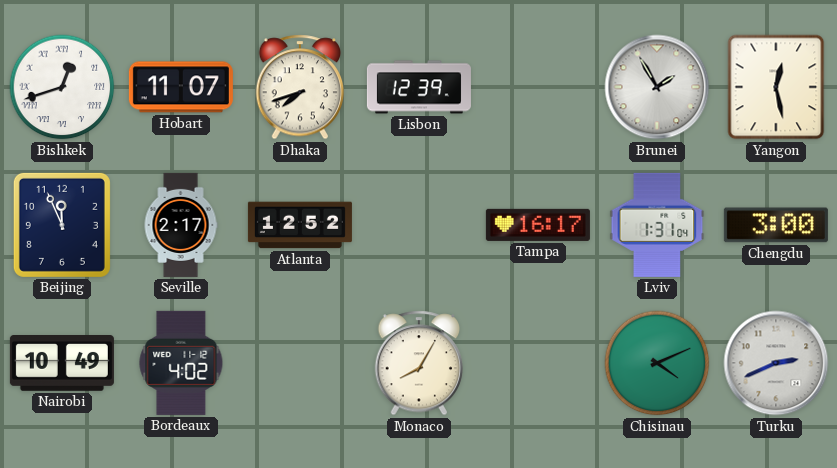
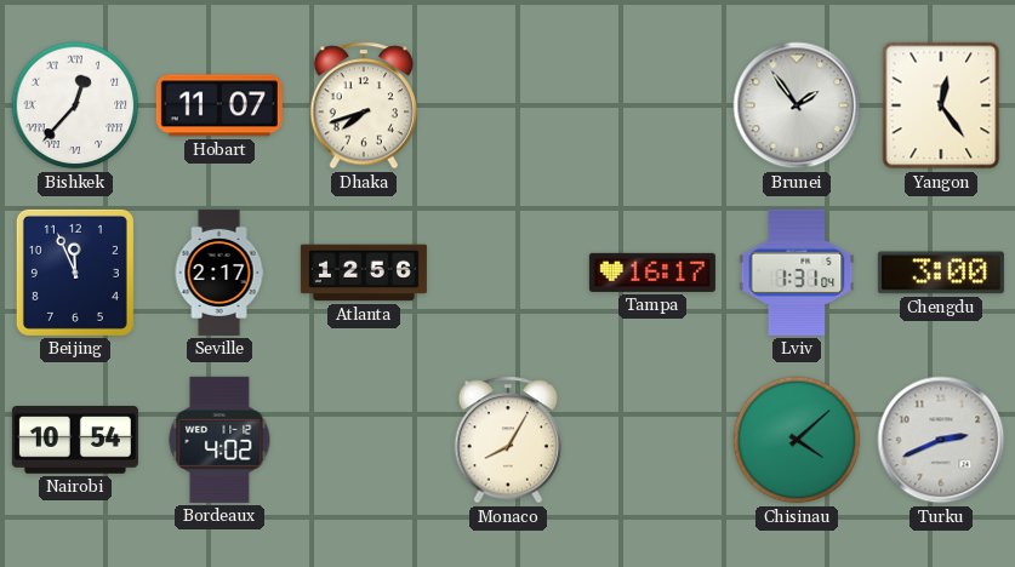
Bishkek: 12:42 -> 12:37 (75, 105)
Lisbon: 12:39 -> none (419, 87)
Brunei: 1:55 -> 1:54 (797, 105)
Yangon: 12:28 -> 12:24 (941, 105)
Atlanta: 12:52 -> 12:56 (364, 273)
Nairobi: 10:49 -> 10:54 (75, 441)
Chisinau: 4:11 -> 4:08 (797, 440)
